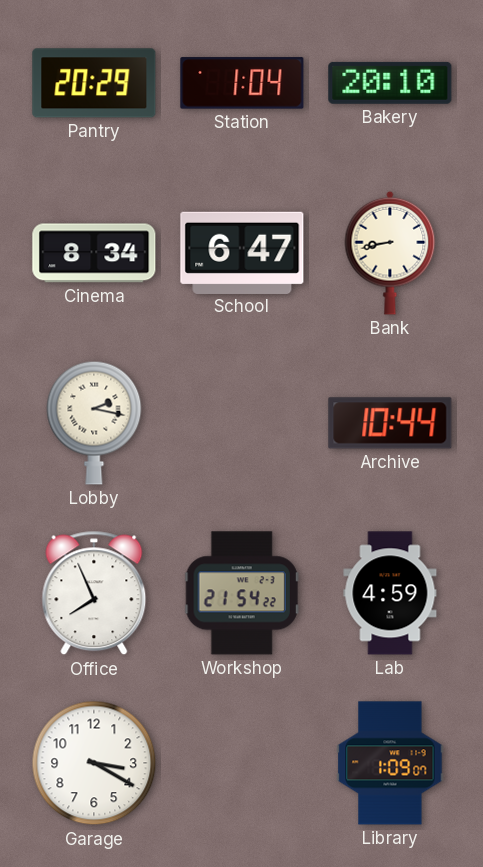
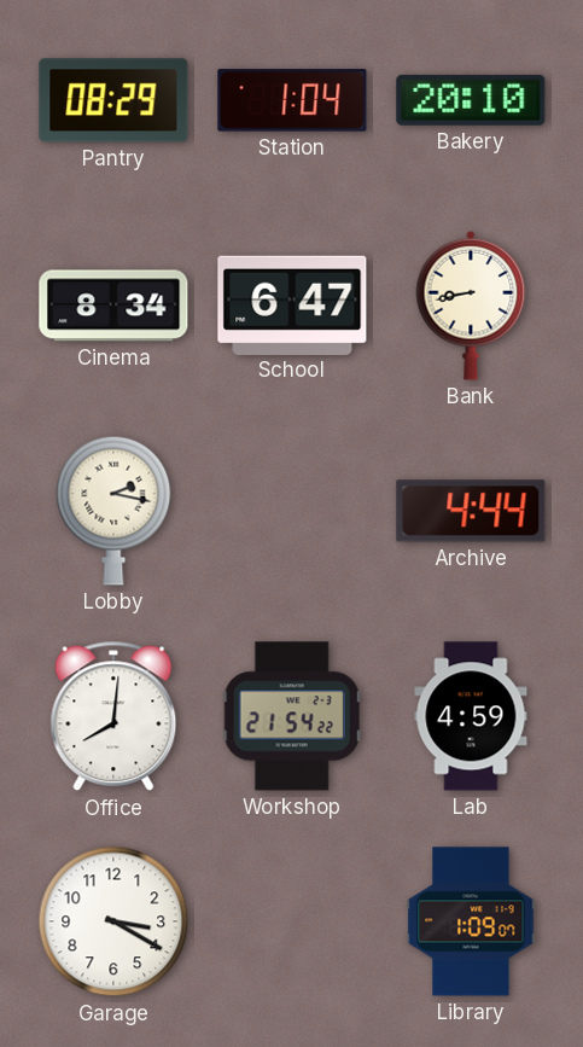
Pantry: 20:29 -> 08:29 (113, 100)
Archive: 10:44 -> 4:44 (471, 511)
Office: 7:56 -> 8:01 (113, 716)
